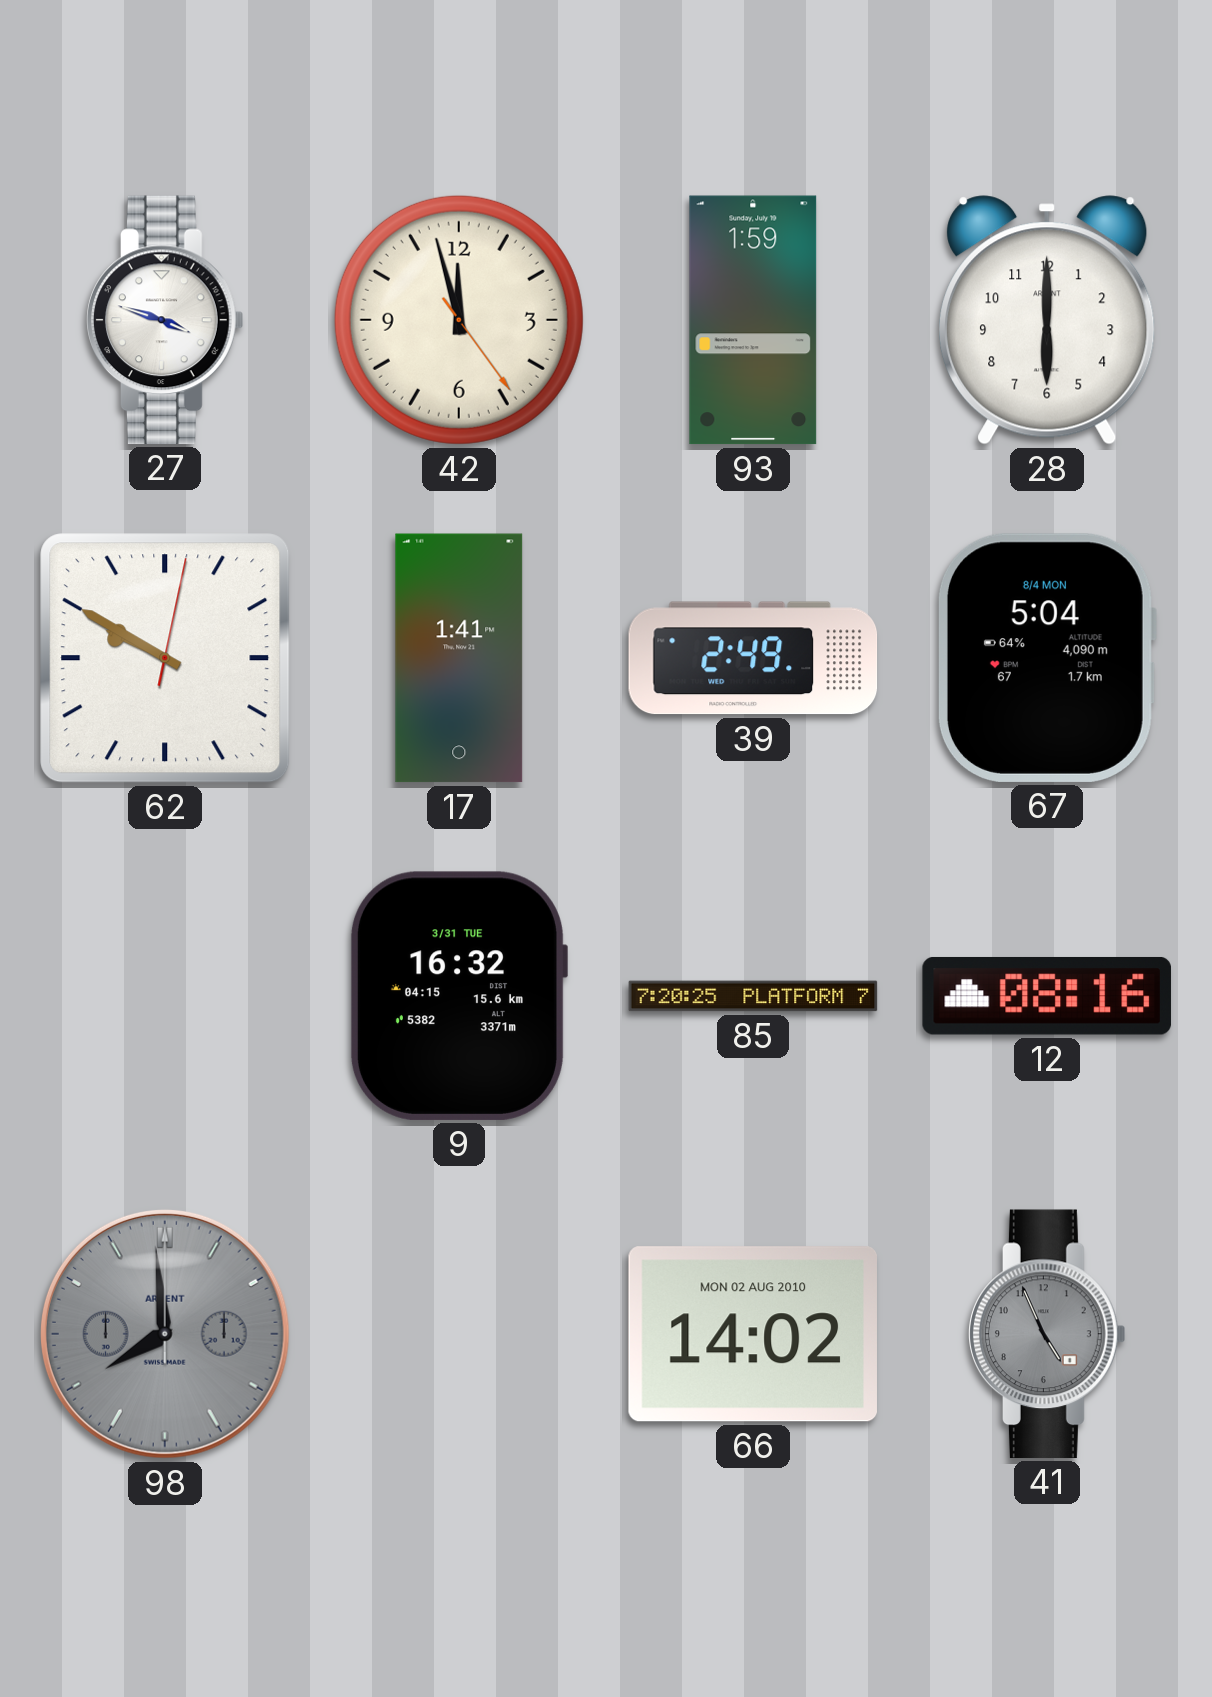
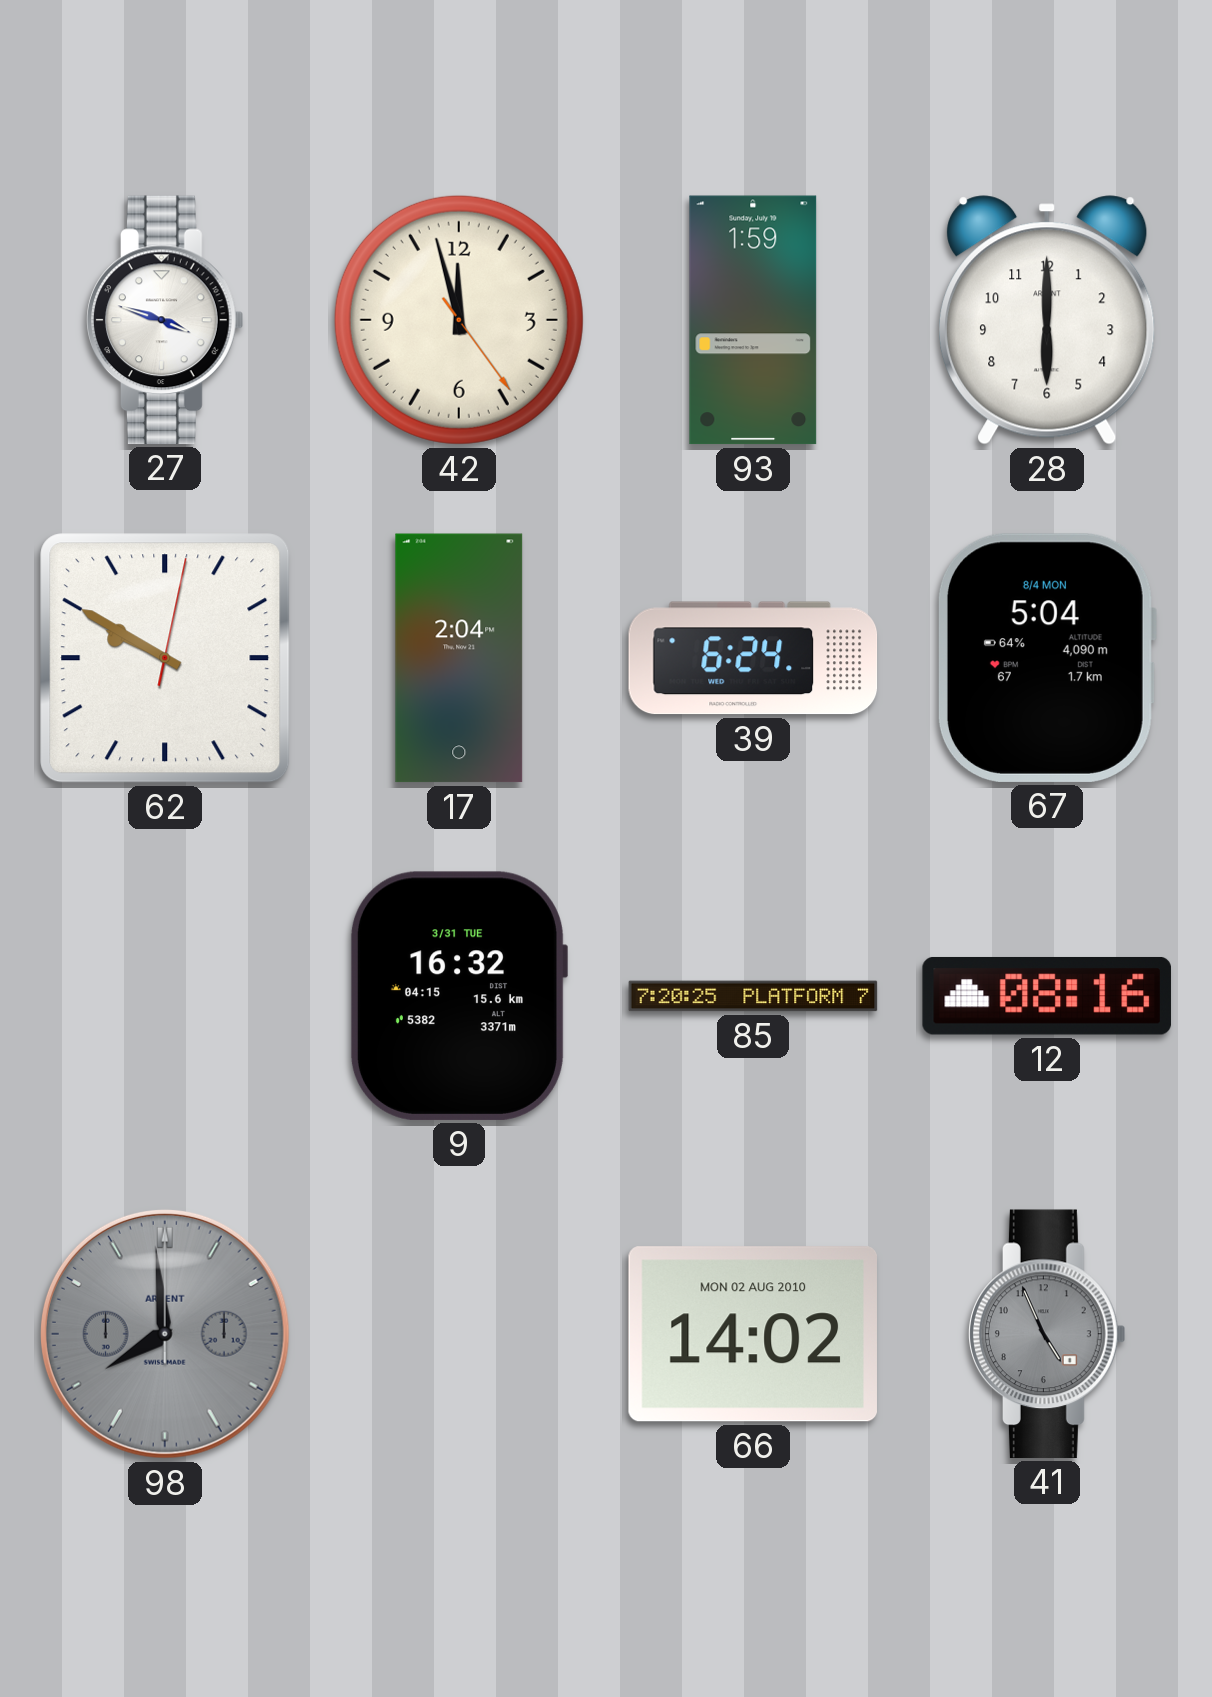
17: 1:41 -> 2:04 (459, 658)
39: 2:49 -> 6:24 (753, 658)
